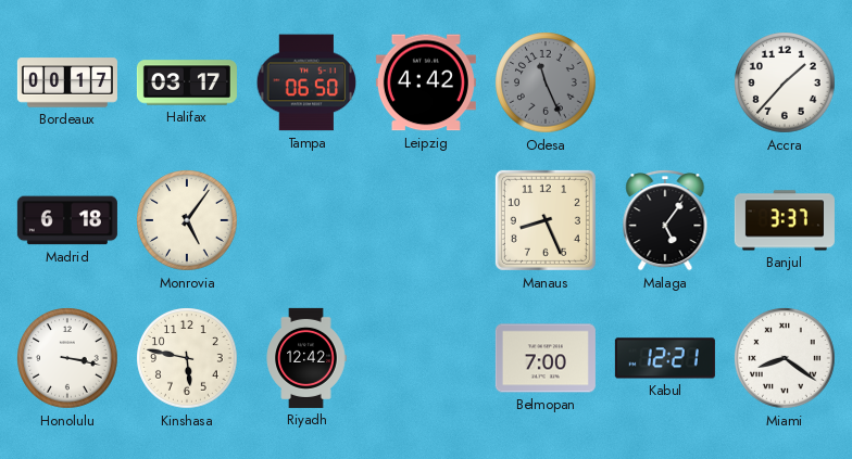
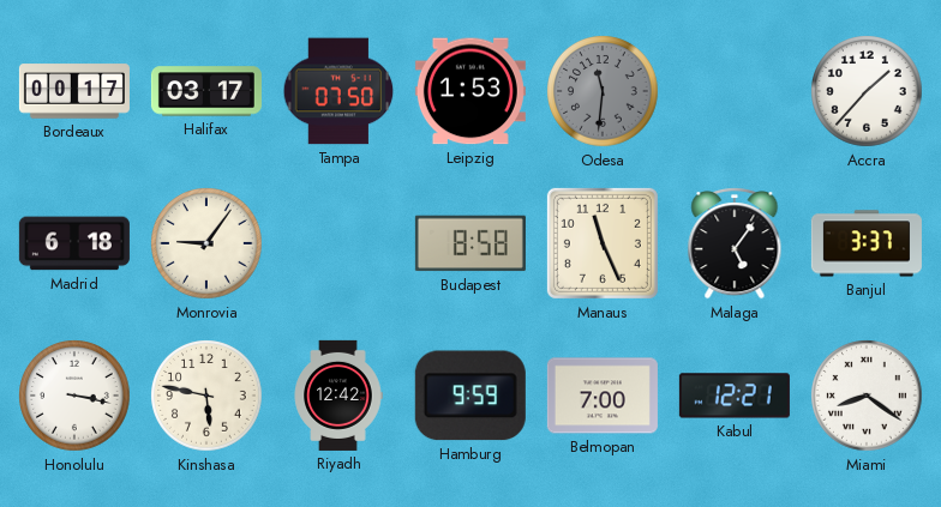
Tampa: 06:50 -> 07:50 (338, 91)
Leipzig: 4:42 -> 1:53 (470, 91)
Odesa: 11:26 -> 11:31 (603, 91)
Monrovia: 5:06 -> 9:06 (206, 243)
Budapest: none -> 8:58 (470, 243)
Manaus: 8:26 -> 11:26 (603, 243)
Hamburg: none -> 9:59 (470, 396)
